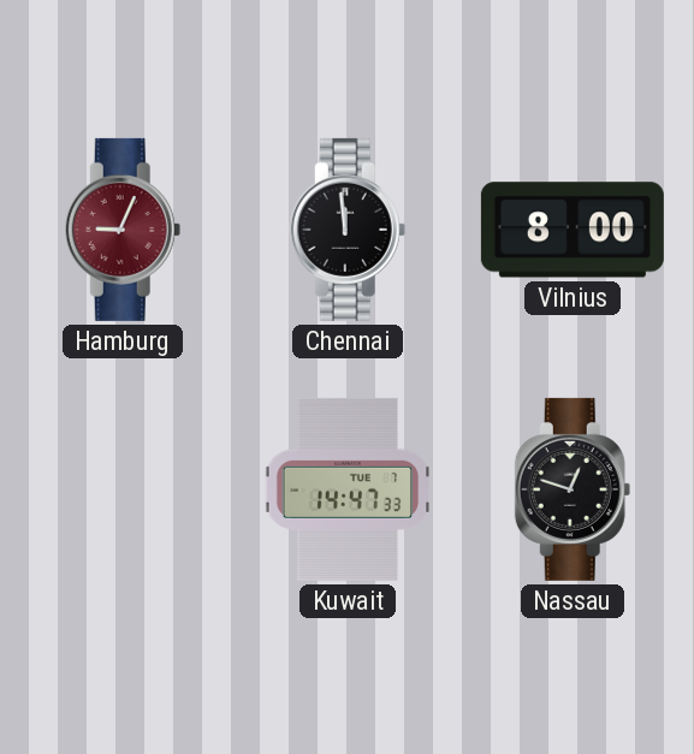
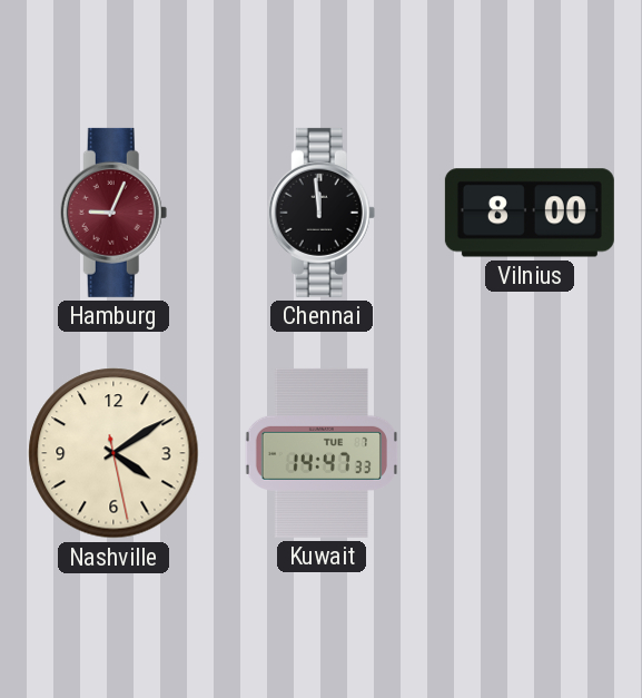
Nashville: none -> 4:09 (113, 453)
Nassau: 12:48 -> none (573, 489)
